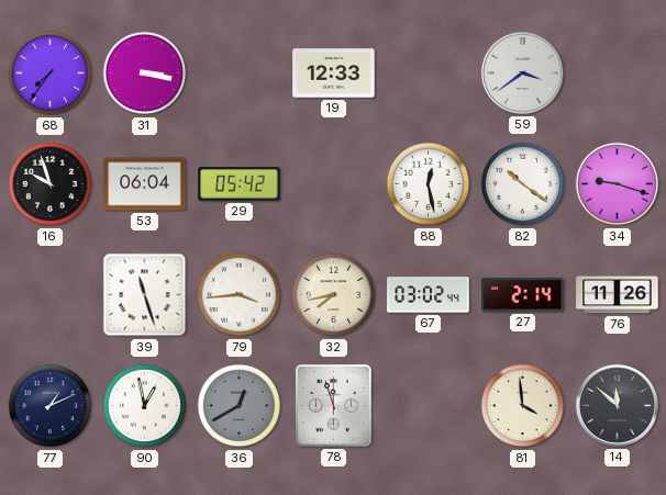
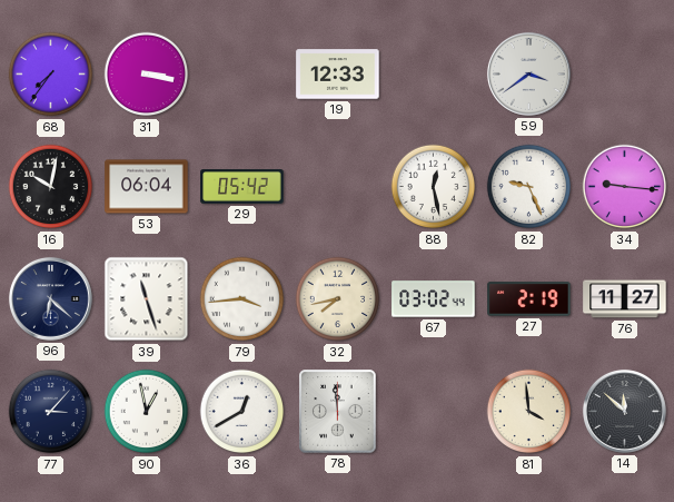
16: 9:57 -> 10:02 (51, 187)
82: 10:21 -> 9:26 (529, 187)
34: 9:18 -> 9:16 (625, 187)
96: none -> 6:22 (50, 298)
27: 2:14 -> 2:19 (529, 299)
76: 11:26 -> 11:27 (625, 299)
77: 1:11 -> 3:07 (51, 412)
36 dial: grey -> white (242, 412)
78: 11:57 -> 11:59 (338, 412)
